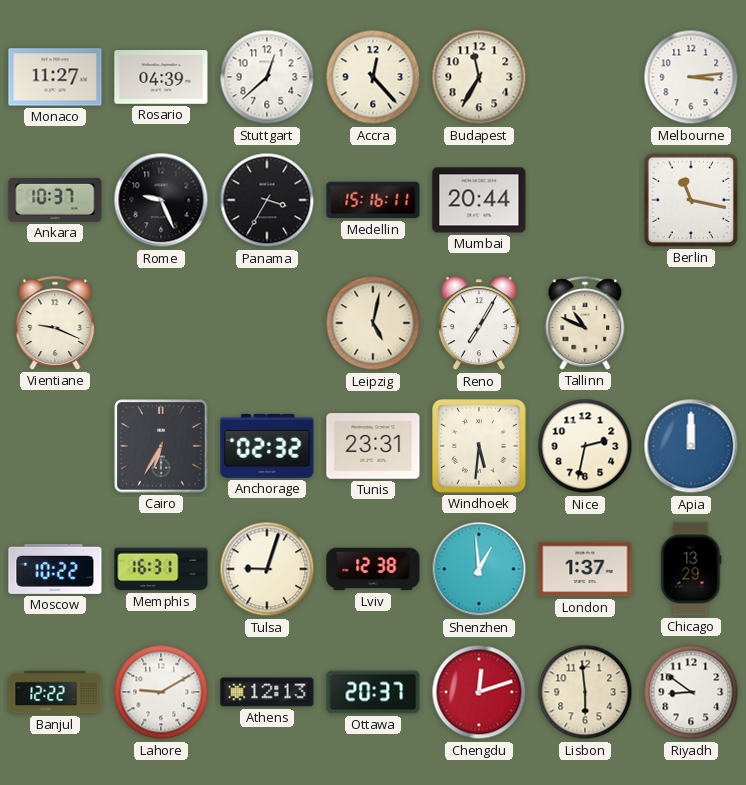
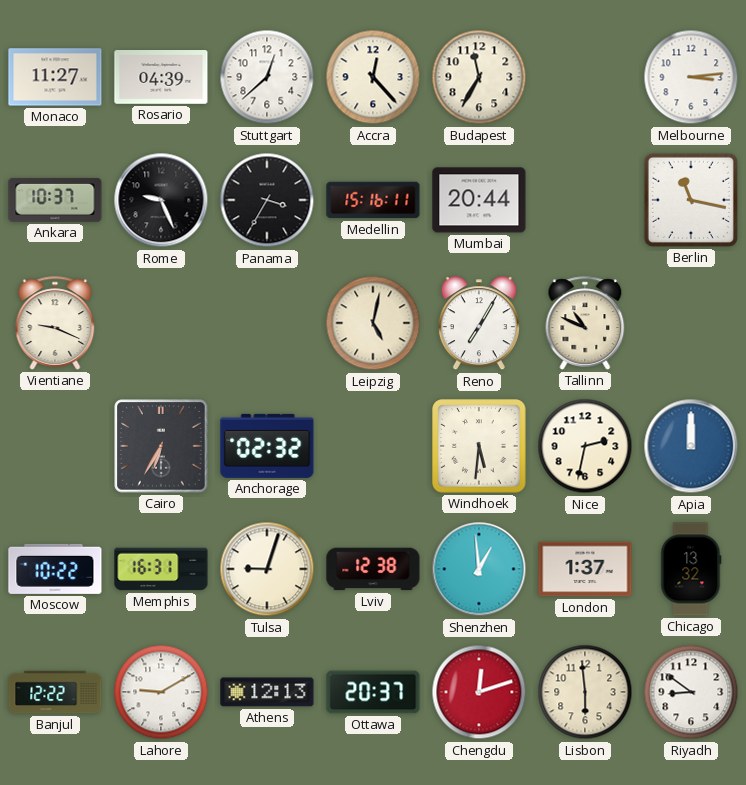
Tunis: 23:31 -> none (373, 446)
Chicago: 13:29 -> 13:32 (691, 569)
